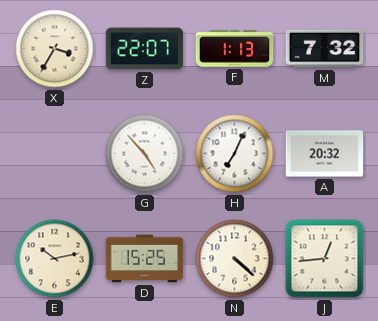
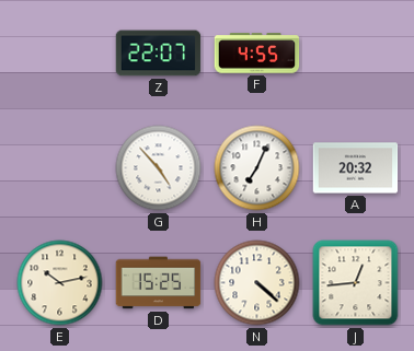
X: 3:35 -> none (55, 49)
F: 1:13 -> 4:55 (257, 54)
M: 7:32 -> none (325, 49)
